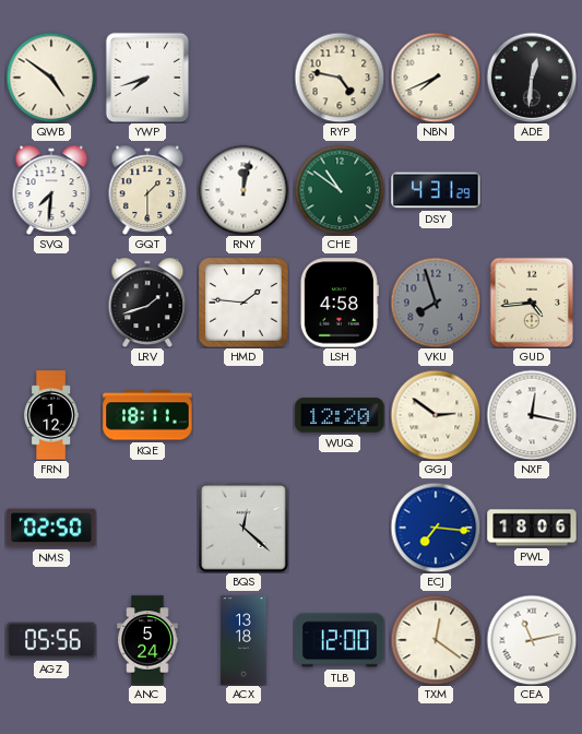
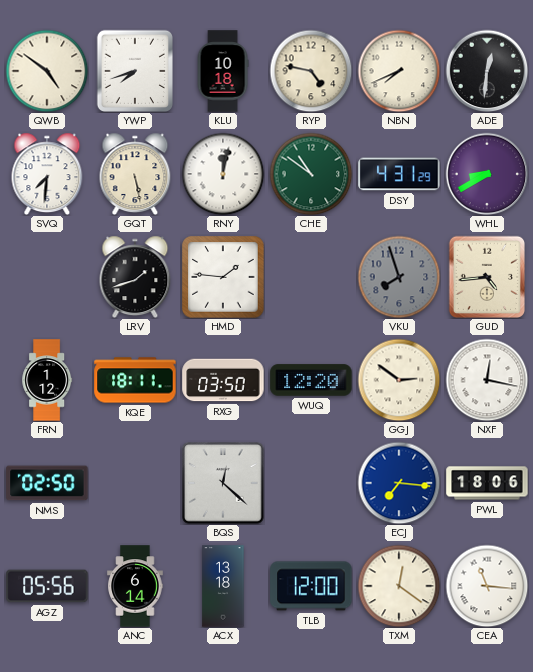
KLU: none -> 10:18 (223, 71)
GQT: 1:30 -> 5:28 (135, 174)
WHL: none -> 8:40 (487, 174)
LSH: 4:58 -> none (340, 303)
RXG: none -> 03:50 (223, 380)
ANC: 5:24 -> 6:14 (135, 586)
CEA: 11:13 -> 11:16 (487, 586)
